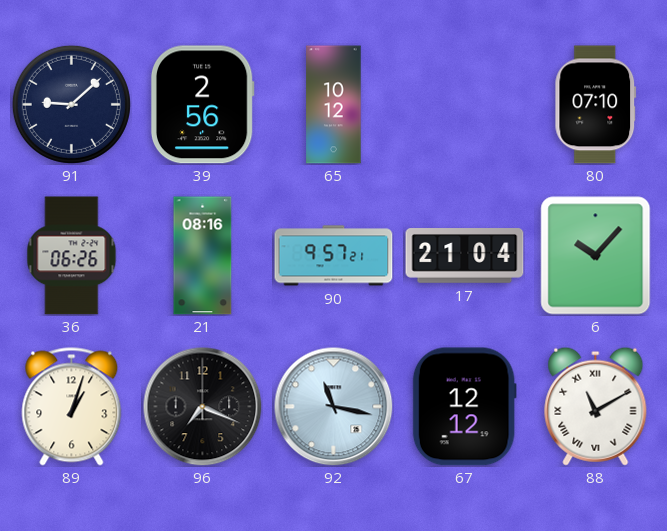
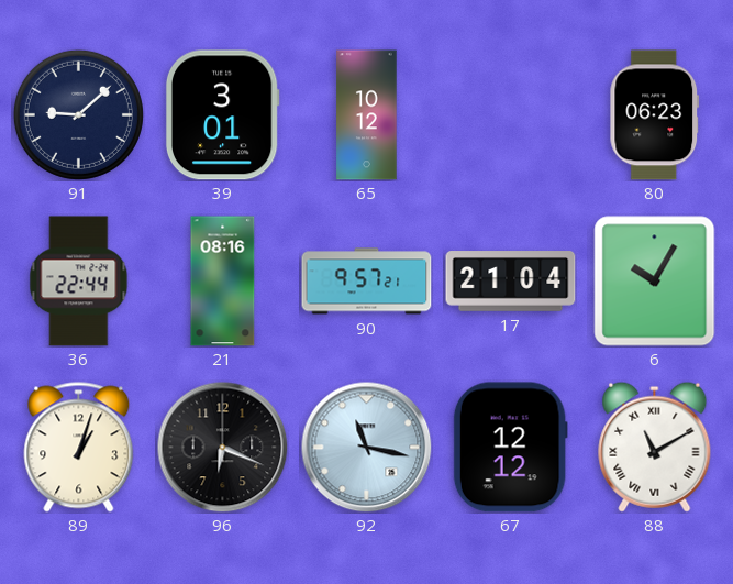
39: 2:56 -> 3:01 (222, 115)
80: 07:10 -> 06:23 (655, 115)
36: 06:26 -> 22:44 (79, 282)
6: 10:07 -> 10:05 (655, 282)
96: 7:19 -> 6:19 (223, 448)
